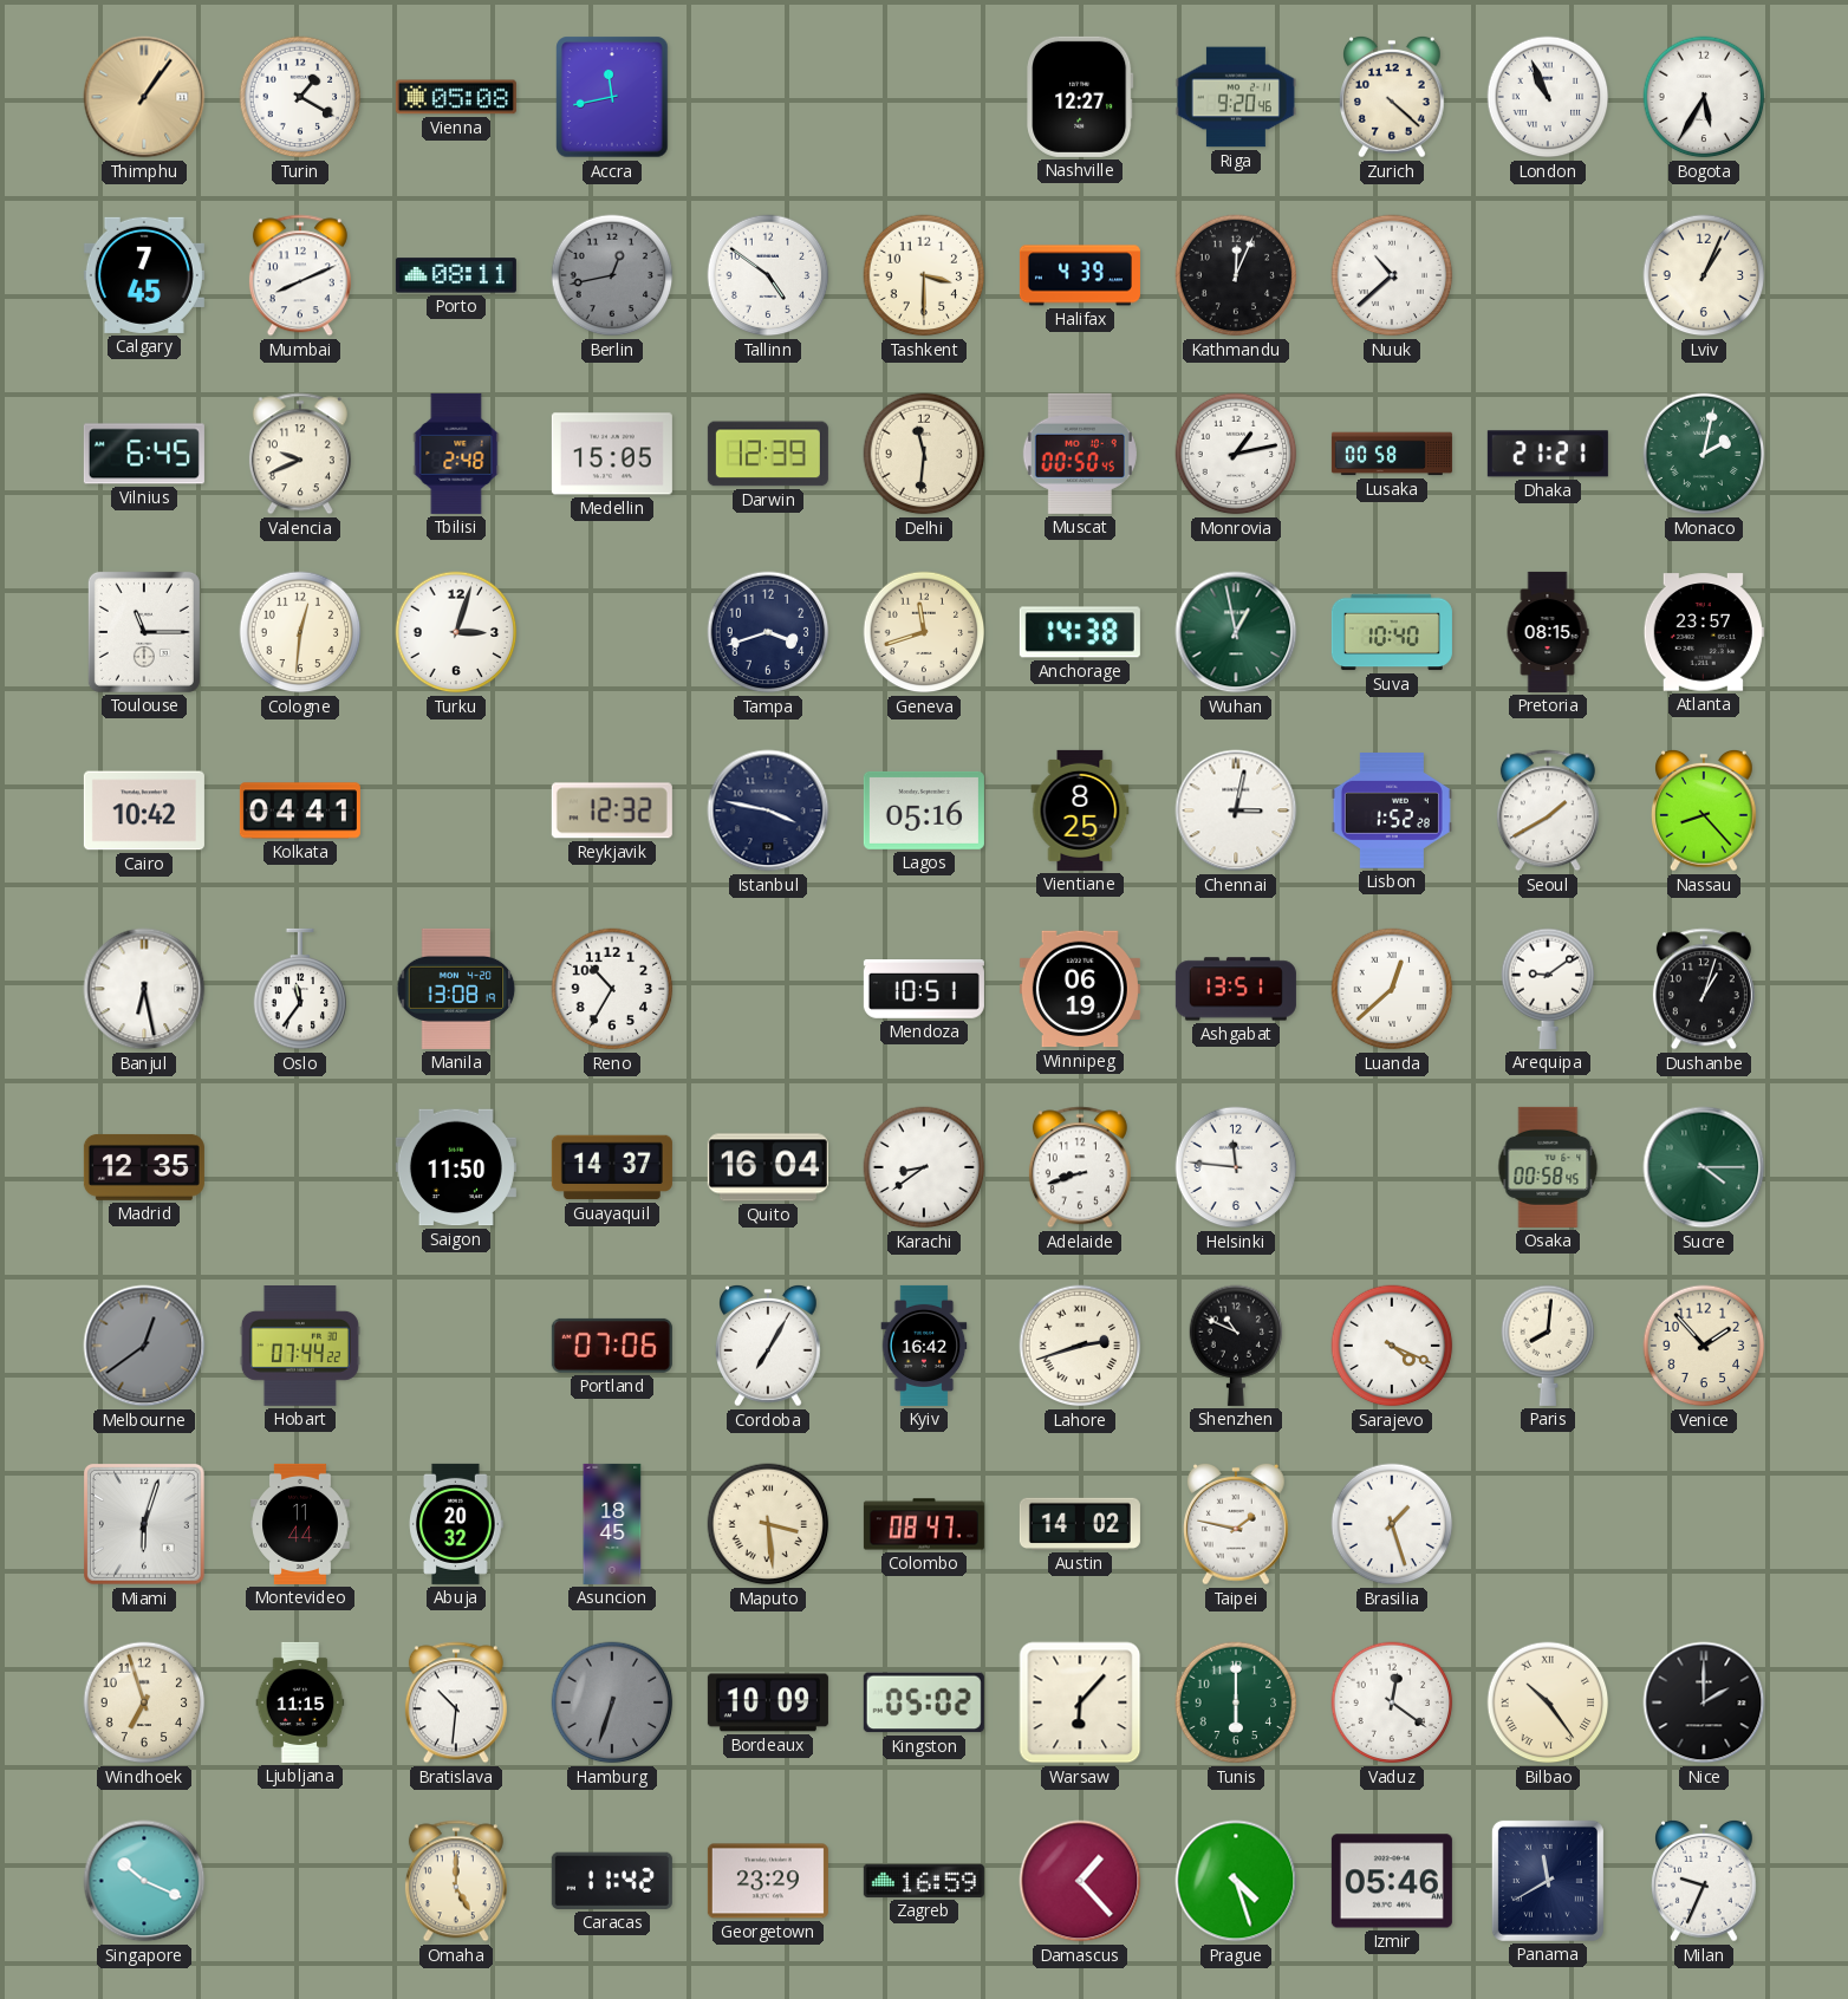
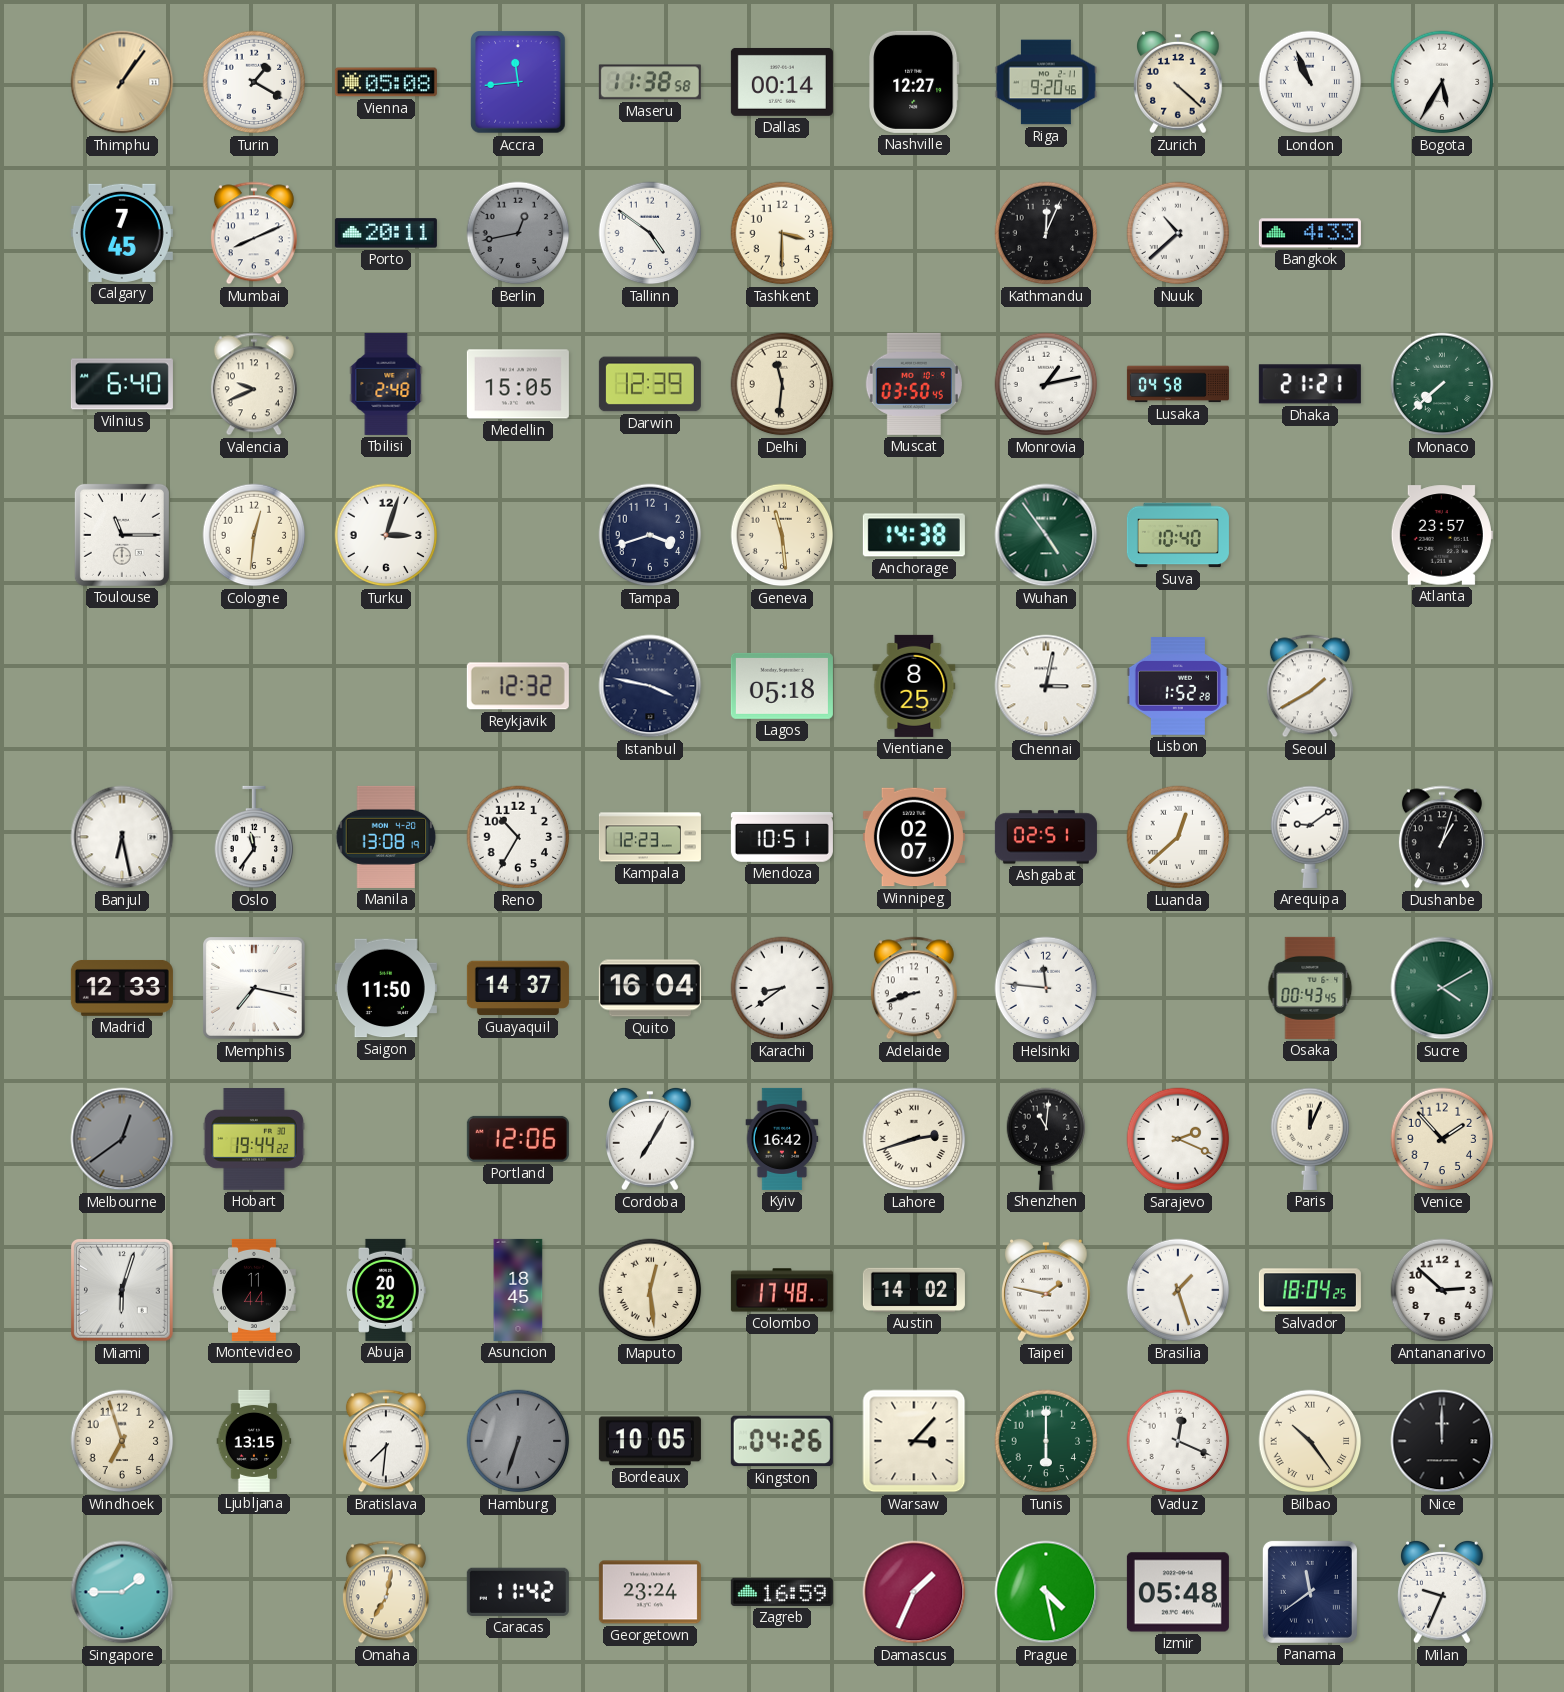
Accra: 11:43 -> 11:44 (518, 82)
Maseru: none -> 11:38 (650, 82)
Dallas: none -> 00:14 (782, 82)
Porto: 08:11 -> 20:11 (386, 233)
Halifax: 4:39 -> none (1080, 275)
Bangkok: none -> 4:33 (1310, 233)
Lviv: 1:04 -> none (1704, 275)
Vilnius: 6:45 -> 6:40 (122, 384)
Muscat: 00:50 -> 03:50 (914, 384)
Lusaka: 00:58 -> 04:58 (1178, 384)
Monaco: 2:02 -> 7:38 (1442, 384)
Geneva: 11:42 -> 11:29 (782, 535)
Wuhan: 12:58 -> 4:54 (1046, 535)
Pretoria: 08:15 -> none (1548, 632)
Cairo: 10:42 -> none (144, 810)
Kolkata: 04:41 -> none (300, 810)
Lagos: 05:16 -> 05:18 (782, 686)
Nassau: 8:23 -> none (1705, 810)
Kampala: none -> 12:23 (650, 837)
Winnipeg: 06:19 -> 02:07 (914, 837)
Ashgabat: 13:51 -> 02:51 (1046, 837)
Madrid: 12:35 -> 12:33 (122, 988)
Memphis: none -> 7:17 (255, 989)
Osaka: 00:58 -> 00:43 (1310, 988)
Sucre: 4:15 -> 4:10 (1442, 988)
Hobart: 07:44 -> 19:44 (254, 1140)
Portland: 07:06 -> 12:06 (518, 1139)
Shenzhen: 10:49 -> 11:01 (1046, 1139)
Sarajevo: 4:19 -> 2:19 (1178, 1139)
Paris: 8:01 -> 12:04 (1310, 1139)
Maputo: 3:29 -> 12:29 (650, 1290)
Colombo: 08:47 -> 17:48 (782, 1290)
Salvador: none -> 18:04 (1310, 1290)
Antananarivo: none -> 2:52 (1442, 1290)
Ljubljana: 11:15 -> 13:15 (254, 1441)
Bratislava: 10:31 -> 7:31 (386, 1441)
Bordeaux: 10:09 -> 10:05 (650, 1441)
Kingston: 05:02 -> 04:26 (782, 1441)
Warsaw: 6:07 -> 3:07 (914, 1441)
Vaduz: 12:21 -> 12:19 (1178, 1441)
Nice: 2:00 -> 12:00 (1442, 1441)
Singapore: 10:19 -> 1:45 (122, 1592)
Omaha: 5:00 -> 7:02 (386, 1592)
Georgetown: 23:29 -> 23:24 (650, 1592)
Damascus: 1:23 -> 1:34 (914, 1592)
Prague: 4:27 -> 4:28 (1046, 1592)
Izmir: 05:46 -> 05:48 (1178, 1592)
Panama: 11:40 -> 11:39 (1310, 1592)
